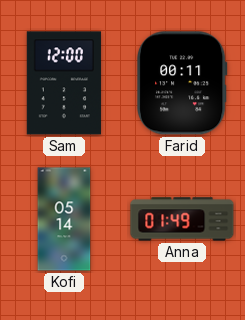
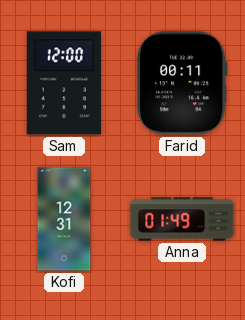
Kofi: 05:14 -> 12:31 (64, 219)
